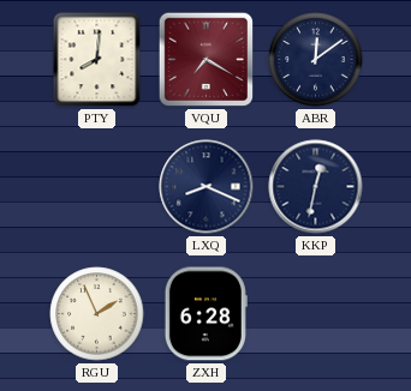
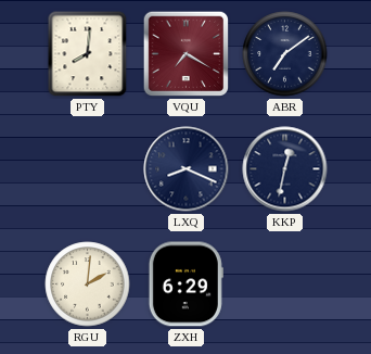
ABR: 12:09 -> 7:09 (285, 54)
RGU: 1:56 -> 2:01 (88, 285)
ZXH: 6:28 -> 6:29 (185, 285)
